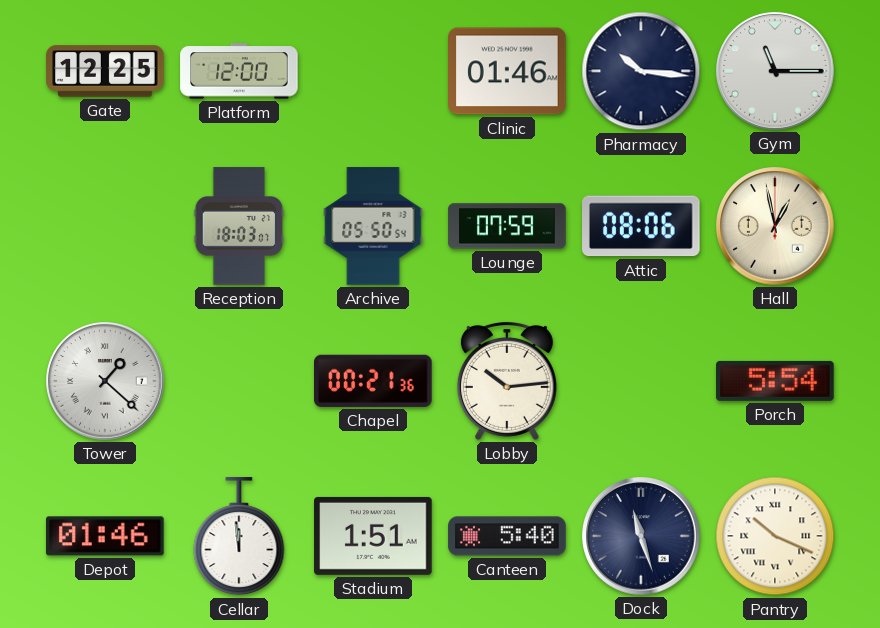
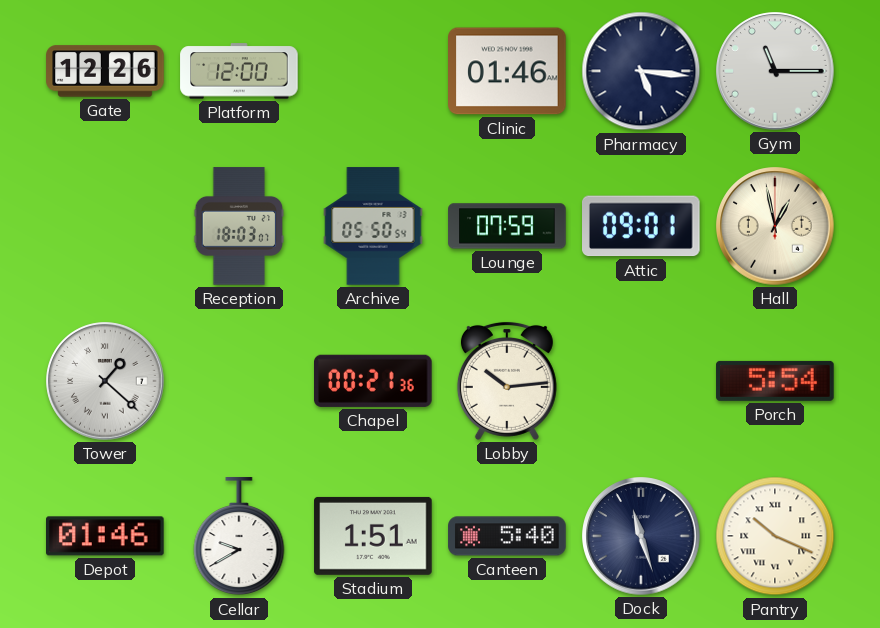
Gate: 12:25 -> 12:26 (105, 71)
Pharmacy: 10:16 -> 5:16 (641, 71)
Attic: 08:06 -> 09:01 (642, 226)
Cellar: 11:59 -> 9:40 (239, 537)
